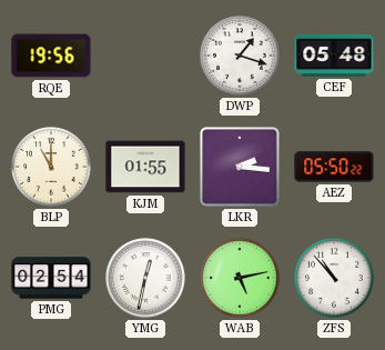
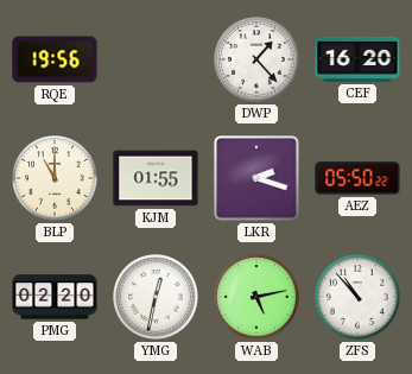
DWP: 1:18 -> 1:23 (256, 59)
CEF: 05:48 -> 16:20 (357, 59)
LKR: 2:16 -> 2:18 (256, 178)
PMG: 02:54 -> 02:20 (55, 297)
